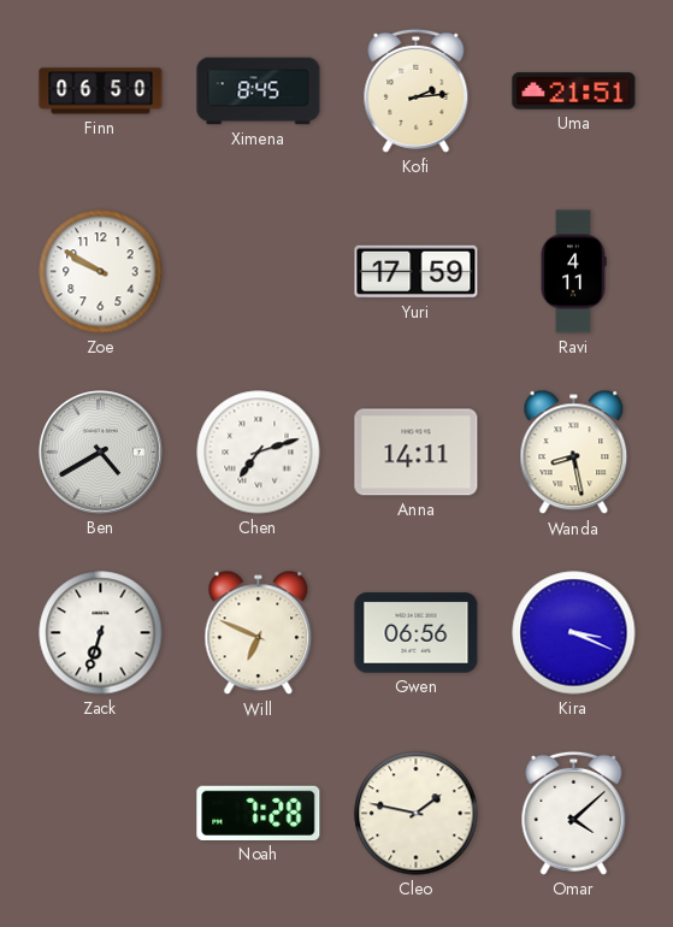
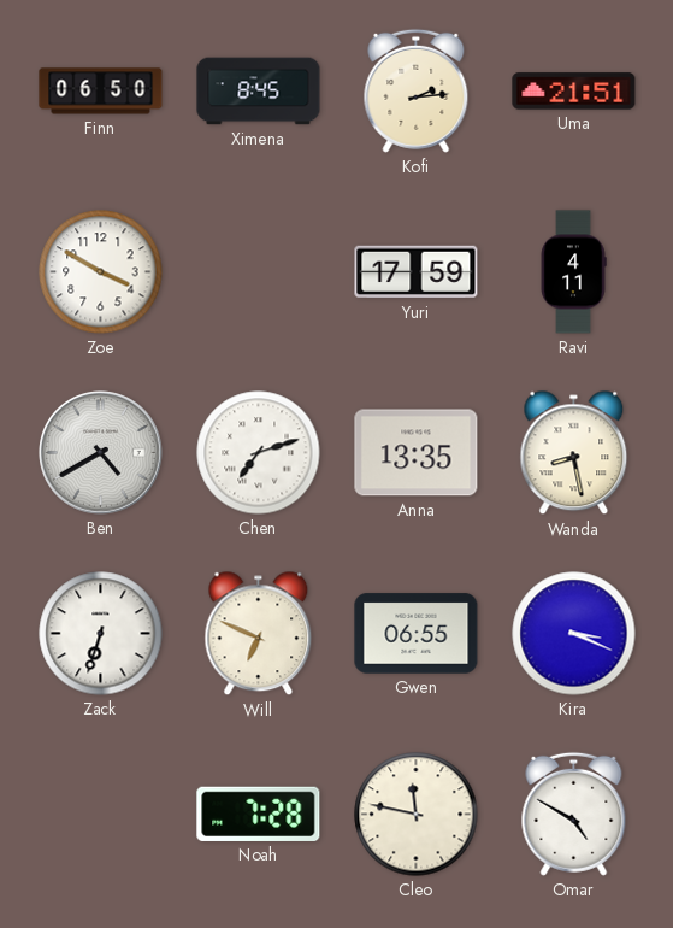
Zoe: 9:50 -> 3:50 (101, 272)
Anna: 14:11 -> 13:35 (417, 453)
Gwen: 06:56 -> 06:55 (417, 634)
Cleo: 1:47 -> 11:47 (417, 815)
Omar: 4:08 -> 4:50 (574, 814)
